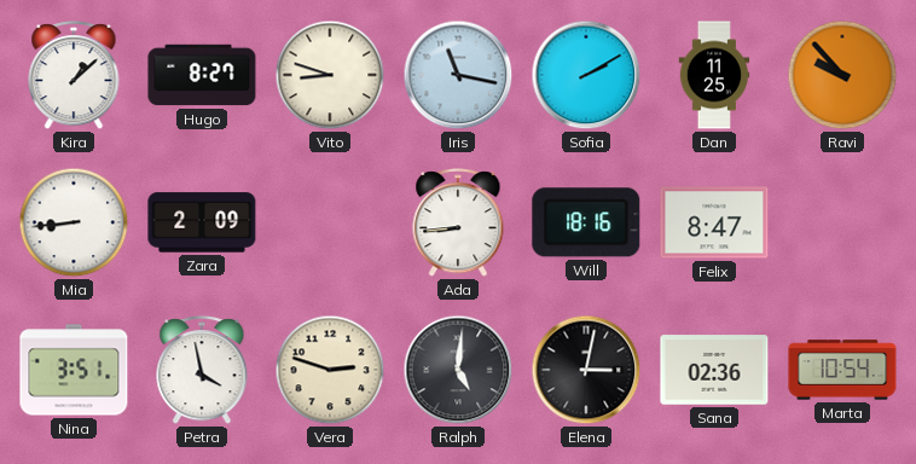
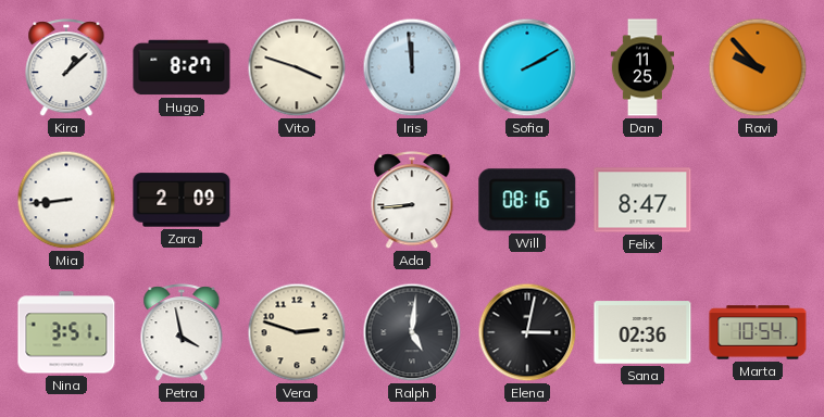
Vito: 8:48 -> 3:48 (297, 67)
Iris: 11:17 -> 11:59 (412, 67)
Will: 18:16 -> 08:16 (527, 200)
